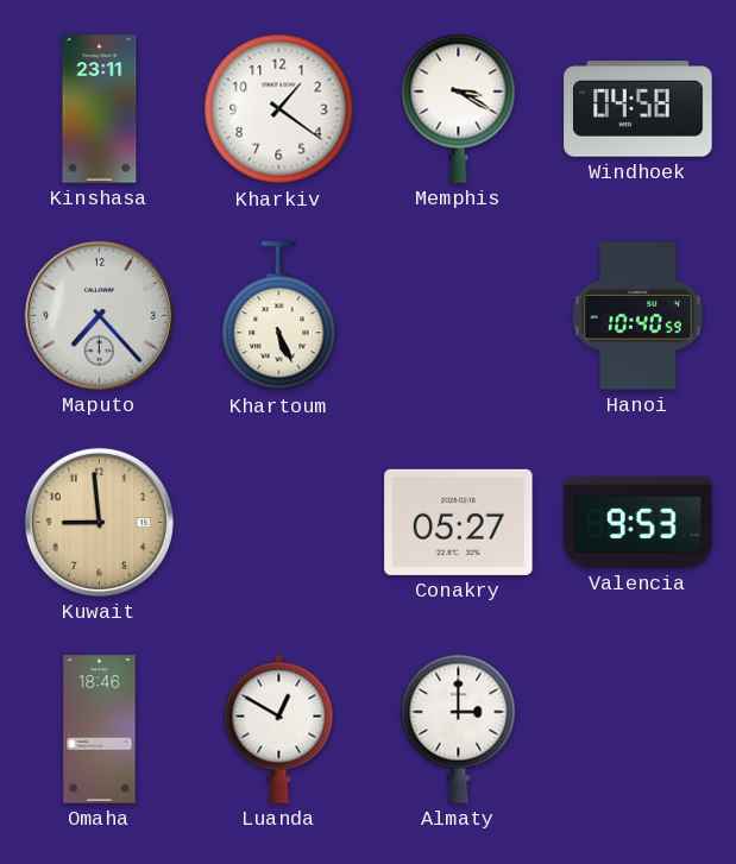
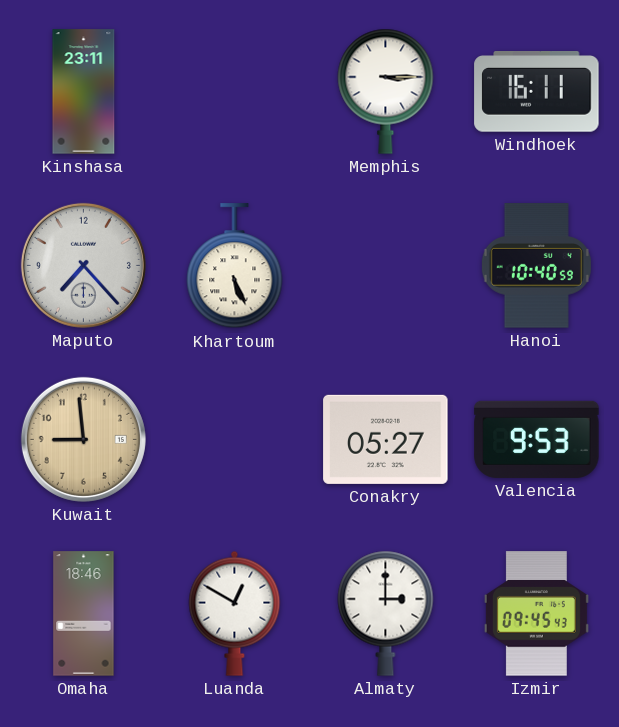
Kharkiv: 1:21 -> none (279, 109)
Memphis: 3:20 -> 3:15 (386, 91)
Windhoek: 04:58 -> 16:11 (537, 92)
Izmir: none -> 09:45 (536, 614)
